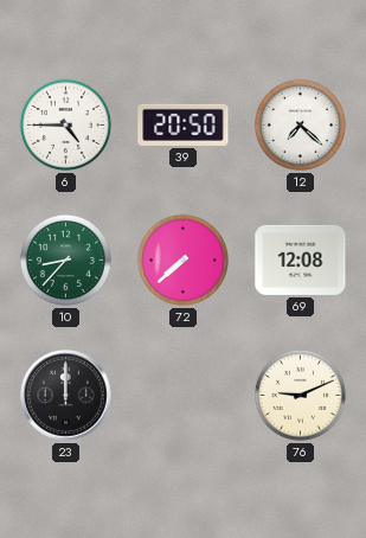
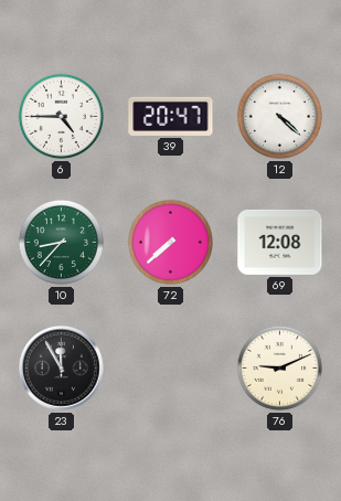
39: 20:50 -> 20:47 (171, 116)
12: 7:22 -> 4:22 (279, 116)
23: 12:00 -> 11:55 (62, 369)
